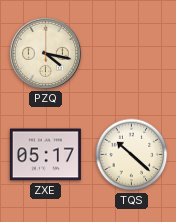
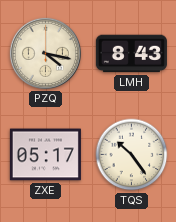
LMH: none -> 8:43 (131, 54)
TQS: 10:22 -> 10:24 (132, 155)
